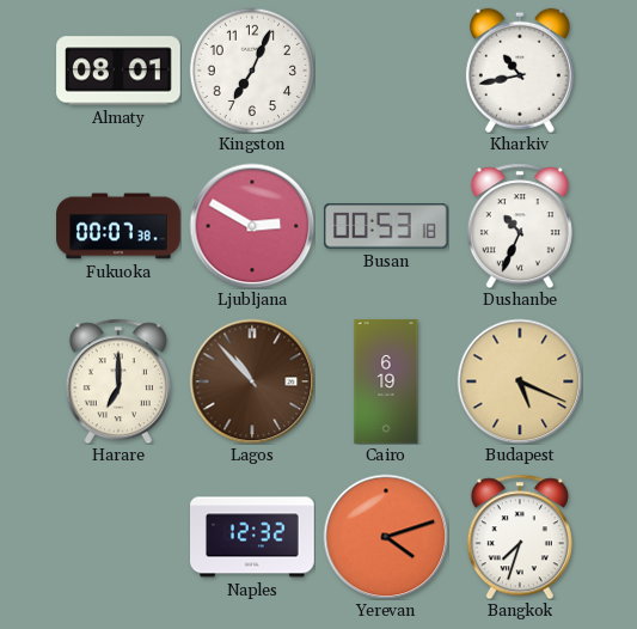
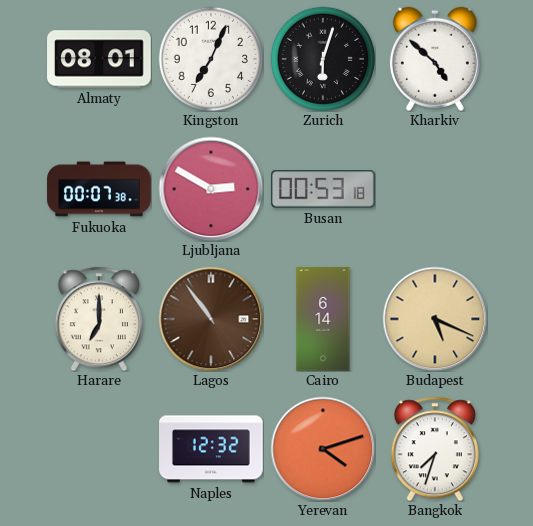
Zurich: none -> 6:03 (322, 58)
Kharkiv: 10:43 -> 4:52 (435, 59)
Dushanbe: 10:34 -> none (520, 226)
Lagos: 10:53 -> 10:54 (211, 319)
Cairo: 6:19 -> 6:14 (323, 319)
